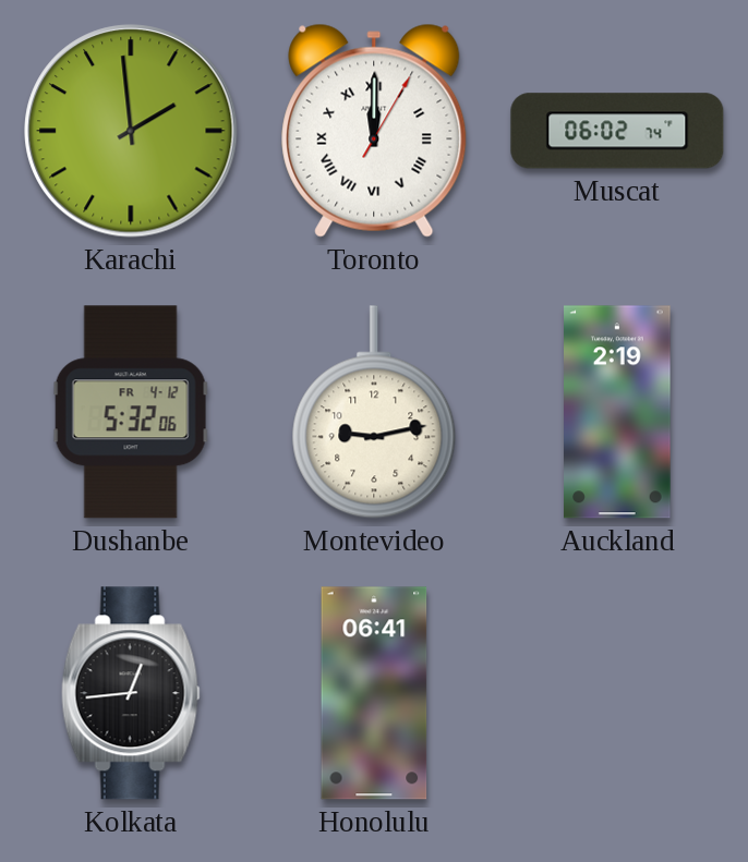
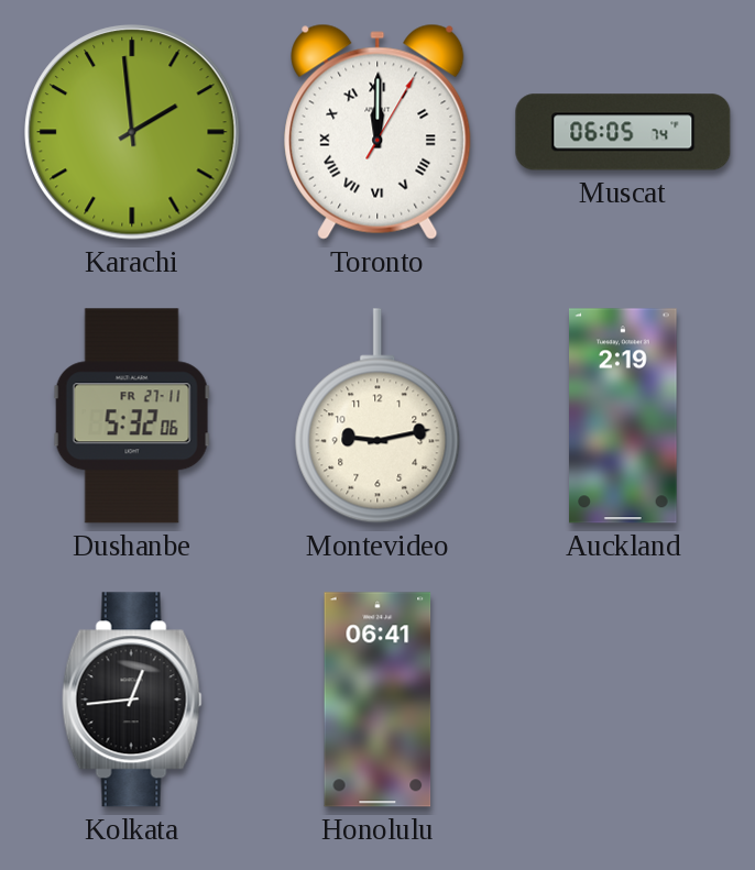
Muscat: 06:02 -> 06:05 (623, 132)
Dushanbe date: FR 4-12 -> FR 27-11 (132, 416)
